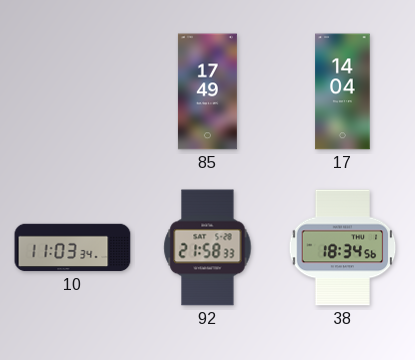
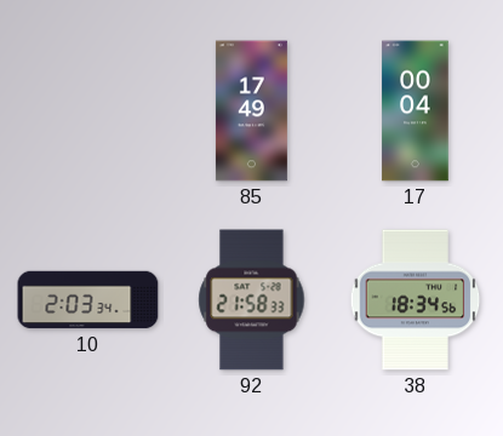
17: 14:04 -> 00:04 (416, 111)
10: 11:03 -> 2:03 (88, 300)
